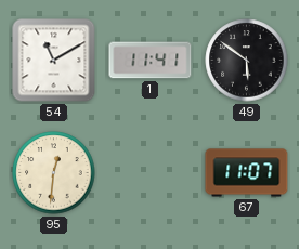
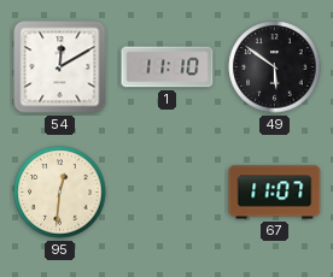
54: 11:10 -> 12:10 (60, 67)
1: 11:41 -> 11:10 (168, 67)
